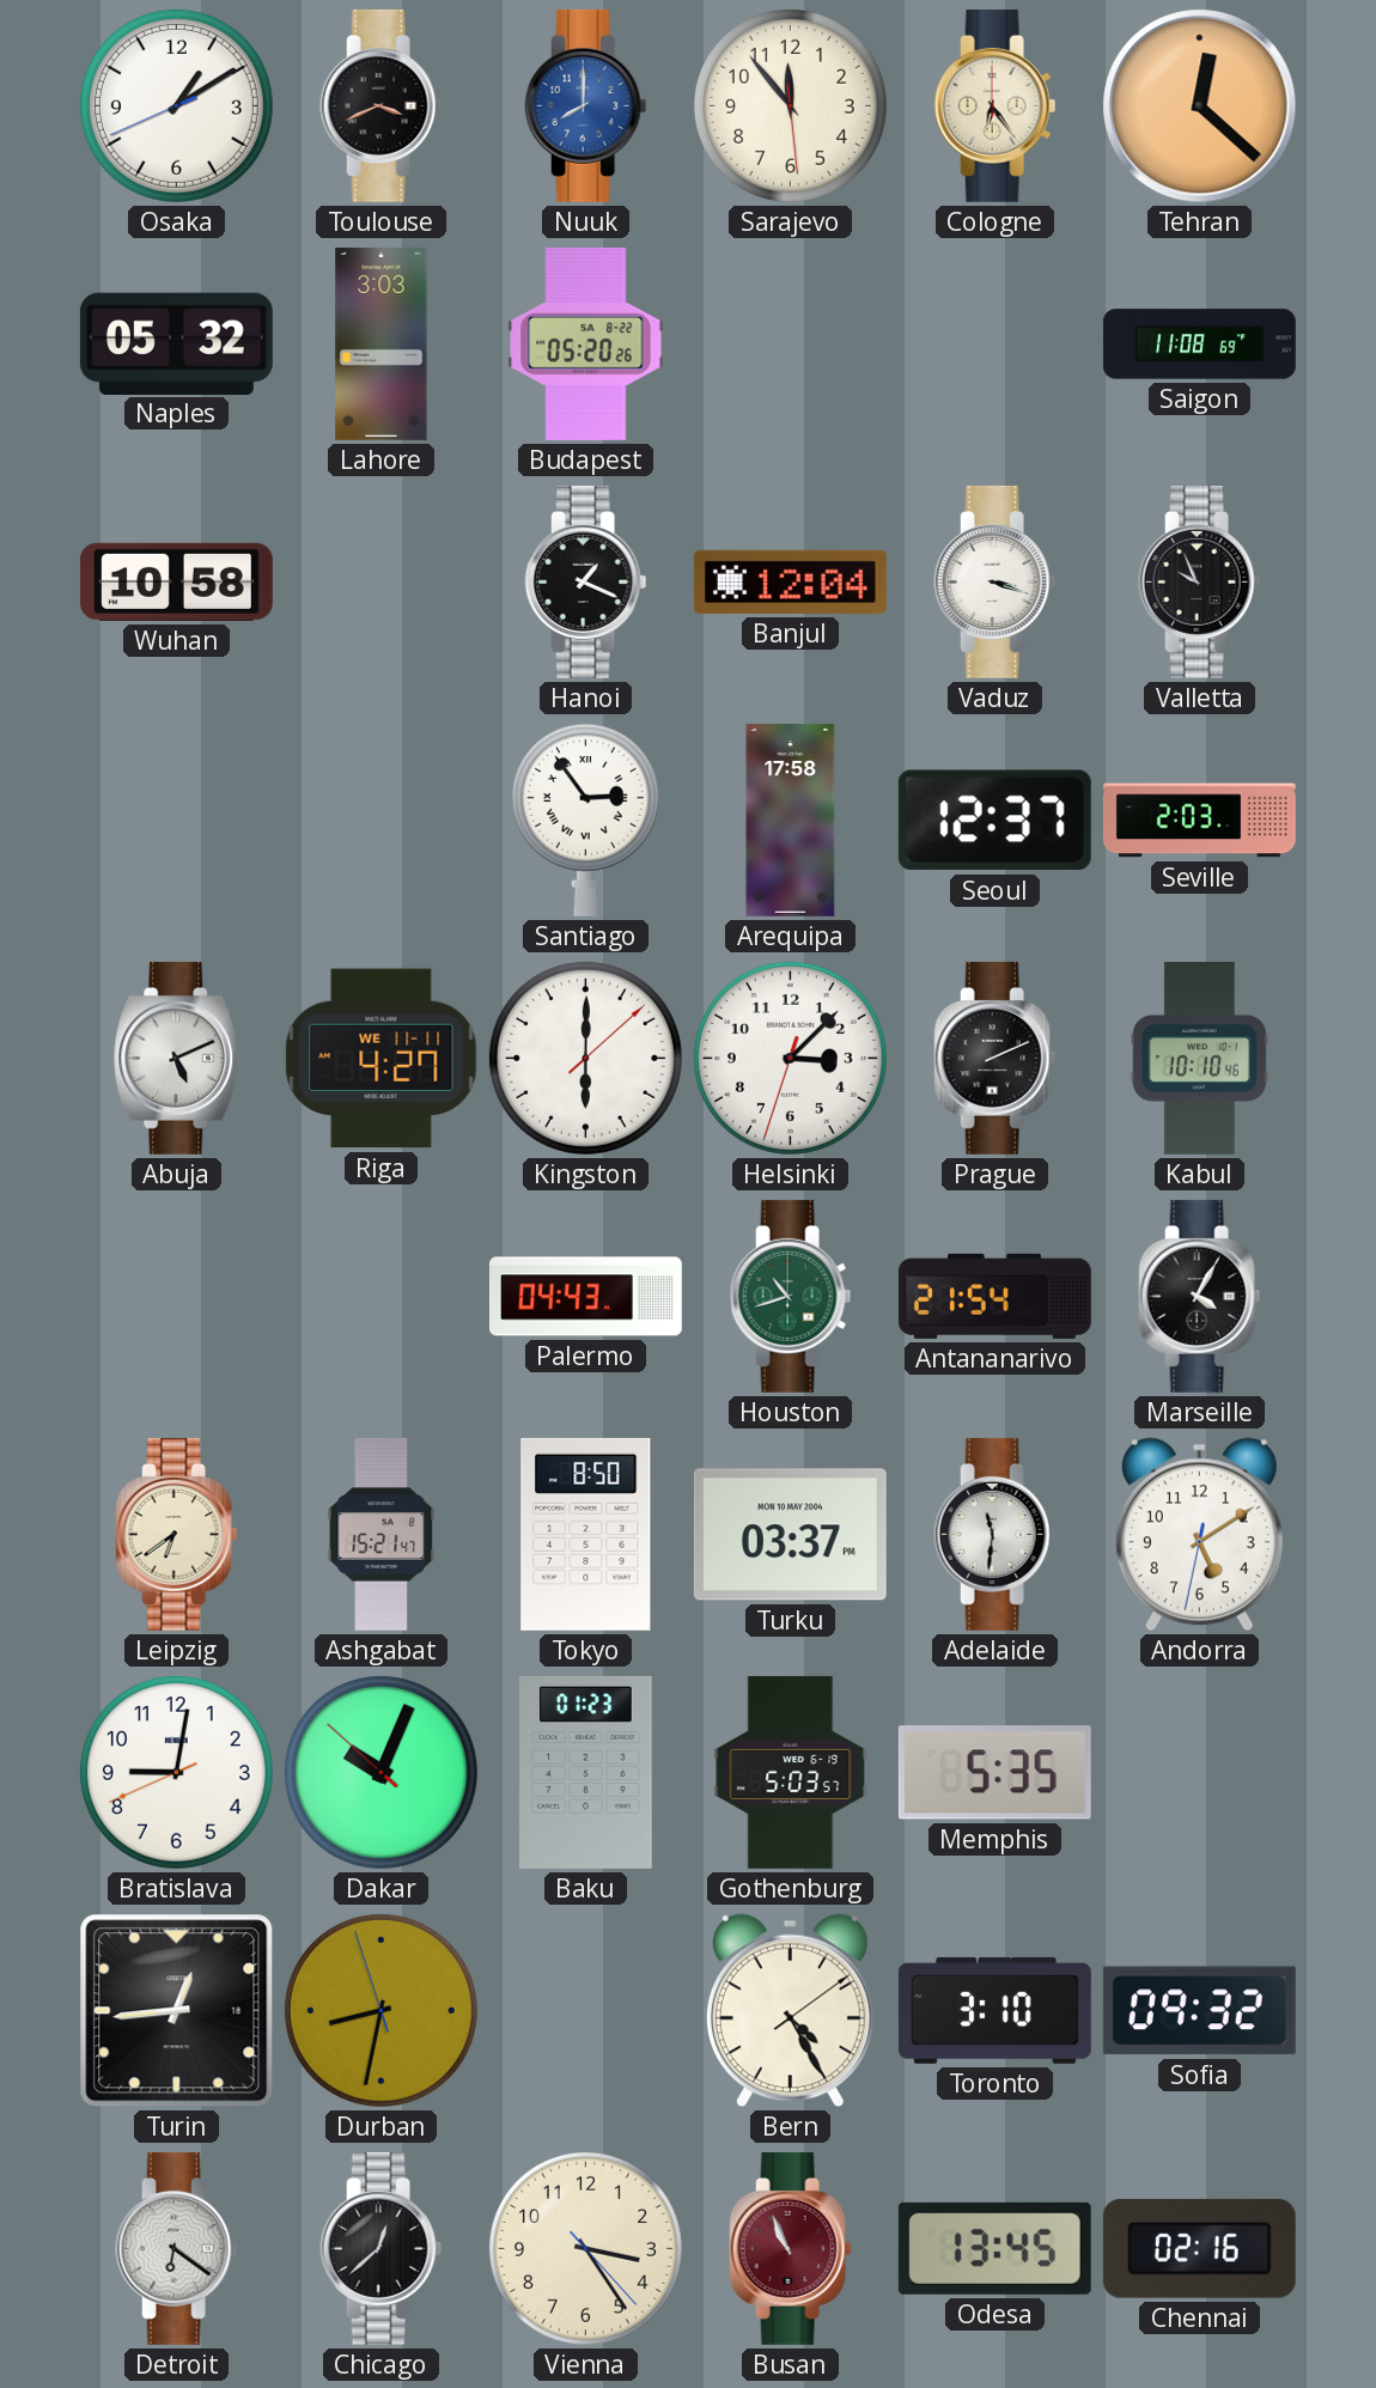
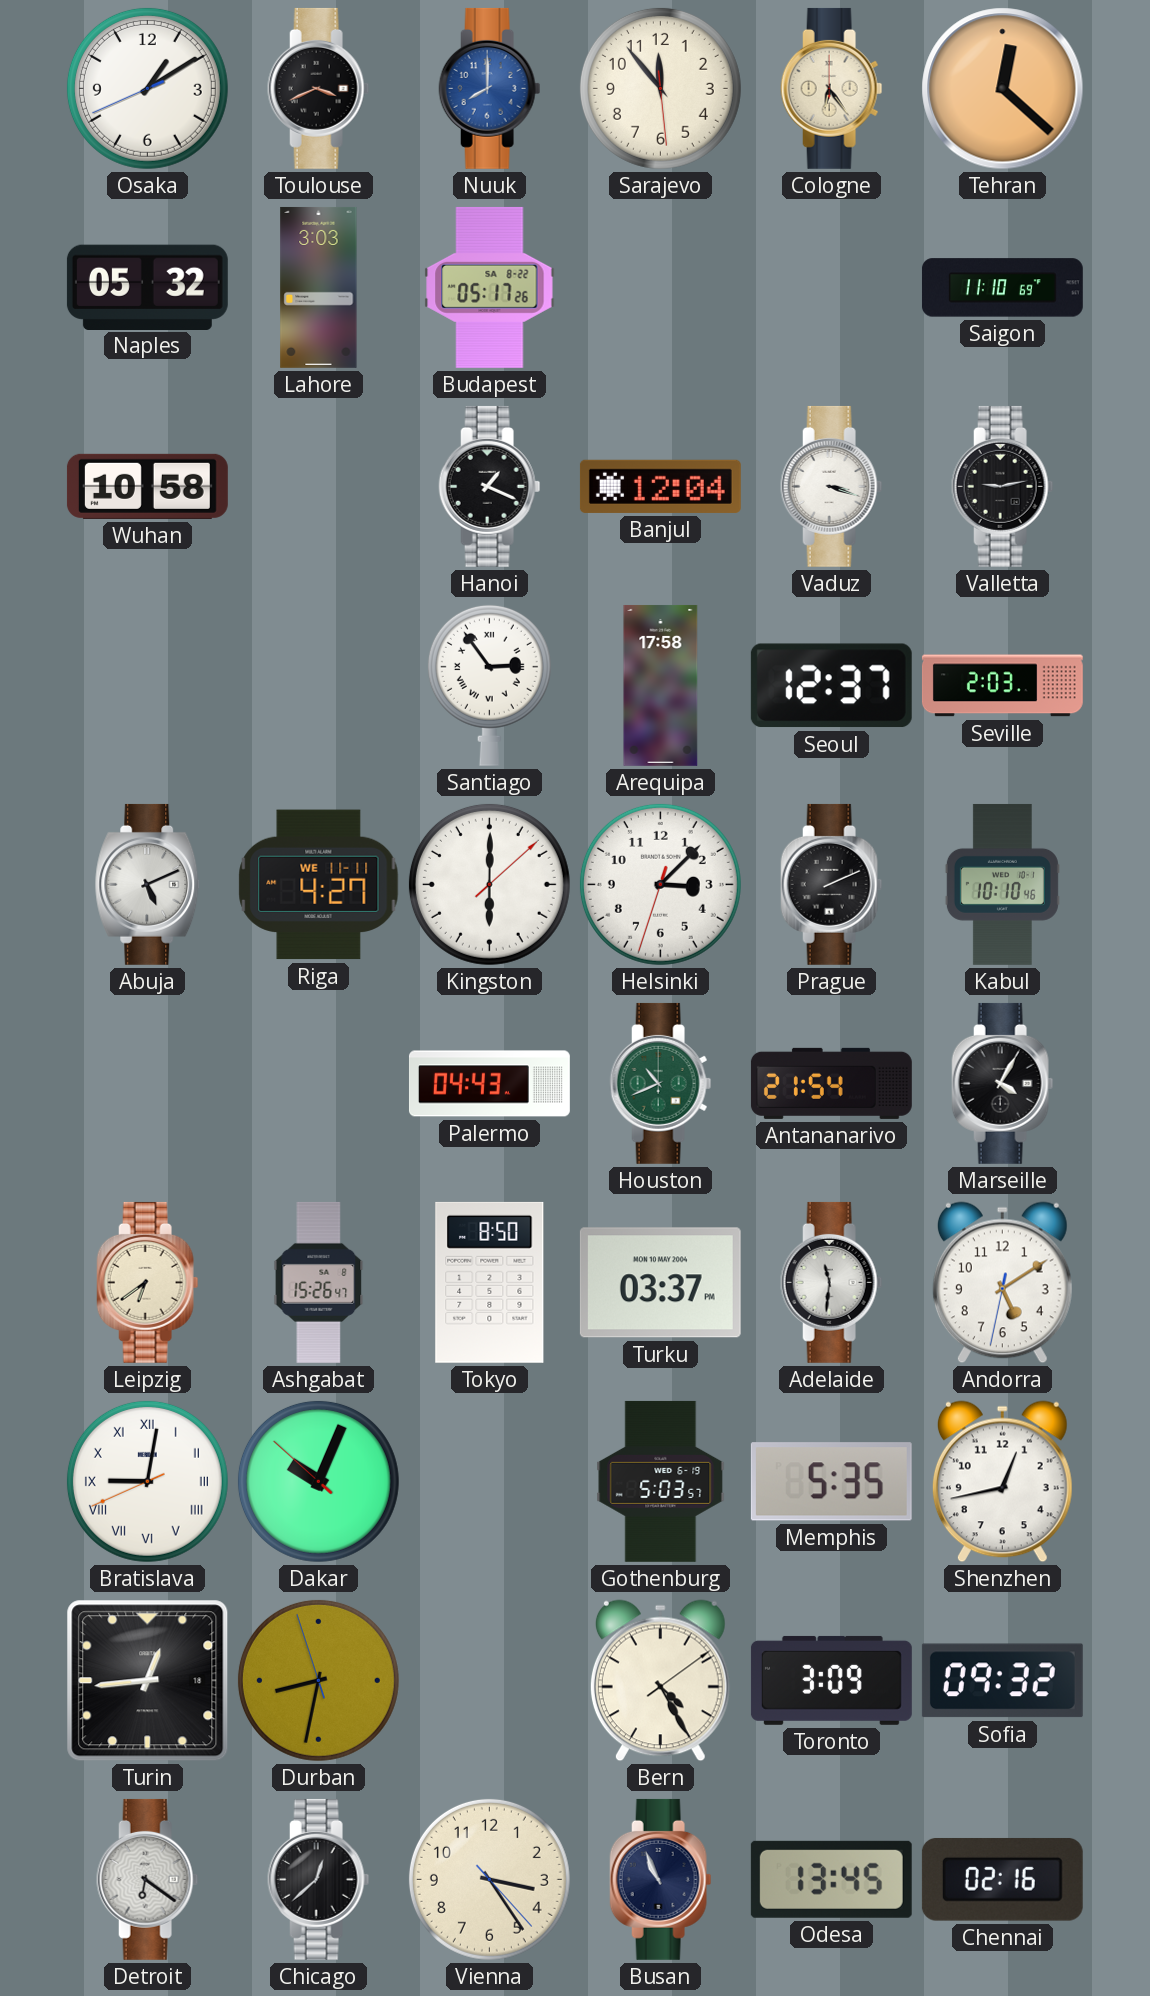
Budapest: 05:20 -> 05:17 (490, 287)
Saigon: 11:08 -> 11:10 (1002, 288)
Valletta: 9:56 -> 9:13 (1003, 486)
Houston: 10:42 -> 10:41 (661, 1083)
Ashgabat: 15:21 -> 15:26 (319, 1282)
Bratislava numerals: Arabic -> Roman (147, 1481)
Baku: 01:23 -> none (586, 1772)
Shenzhen: none -> 12:43 (1002, 1482)
Toronto: 3:10 -> 3:09 (831, 1680)
Busan dial: burgundy -> navy (661, 1879)
